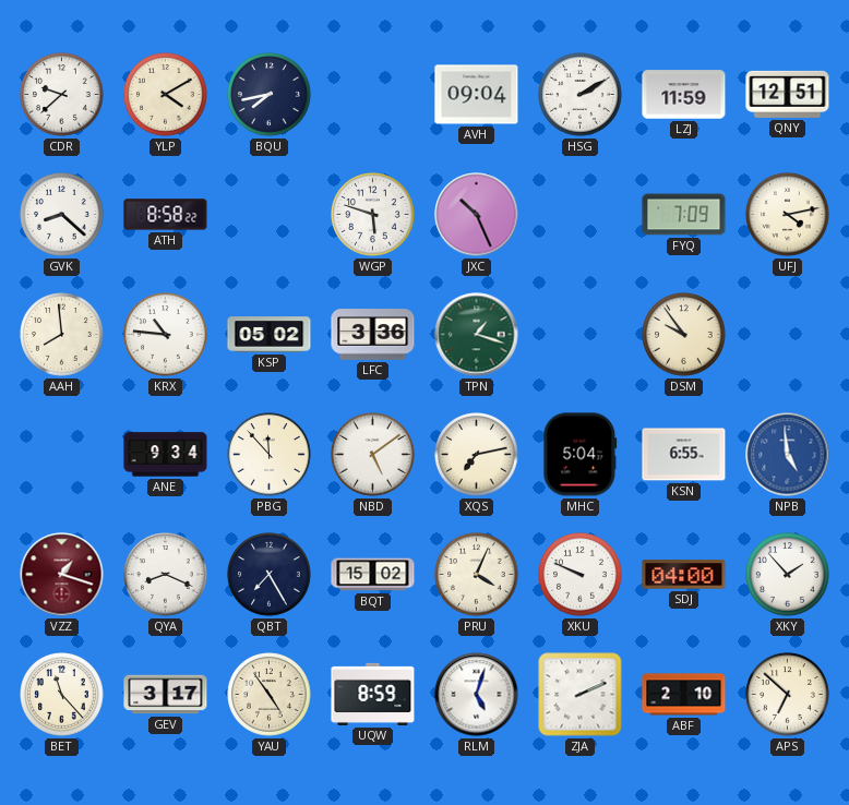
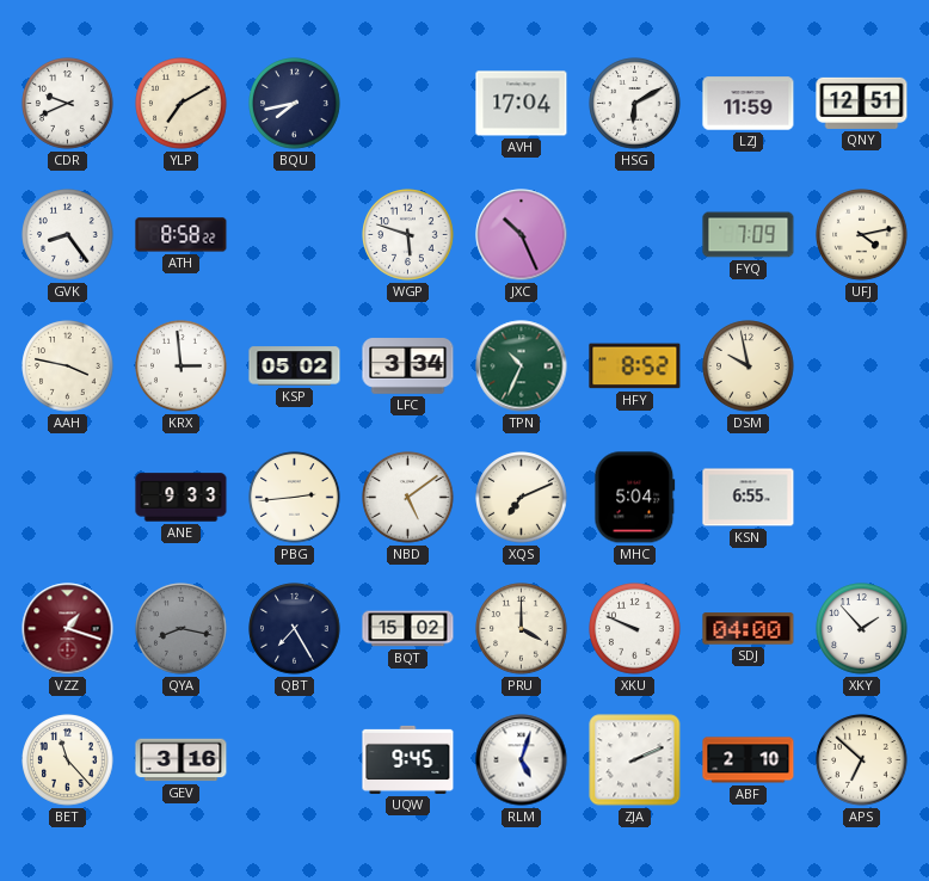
CDR: 9:38 -> 9:41 (68, 104)
YLP: 4:10 -> 7:10 (182, 104)
AVH: 09:04 -> 17:04 (522, 104)
HSG: 2:10 -> 6:10 (635, 104)
GVK: 8:22 -> 8:24 (68, 235)
AAH: 7:59 -> 3:47 (68, 366)
KRX: 10:46 -> 2:59 (182, 366)
LFC: 3:36 -> 3:34 (408, 366)
TPN: 1:18 -> 10:34 (522, 366)
HFY: none -> 8:52 (635, 366)
DSM: 9:54 -> 9:58 (749, 366)
ANE: 9:34 -> 9:33 (182, 498)
PBG: 11:53 -> 2:44 (295, 498)
XQS: 7:13 -> 7:11 (522, 498)
NPB: 4:59 -> none (788, 455)
QYA: 8:19 -> 8:17 (182, 629)
QYA dial: white -> grey (182, 629)
PRU: 4:04 -> 4:00 (522, 629)
GEV: 3:17 -> 3:16 (182, 760)
YAU: 4:54 -> none (270, 695)
UQW: 8:59 -> 9:45 (408, 759)
